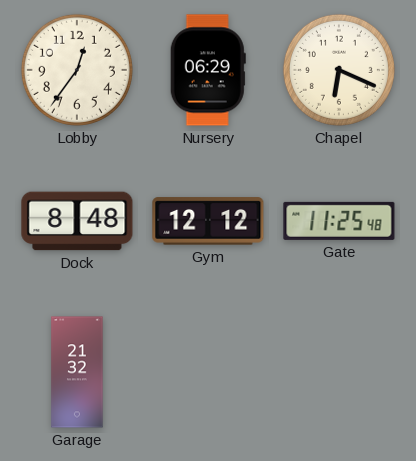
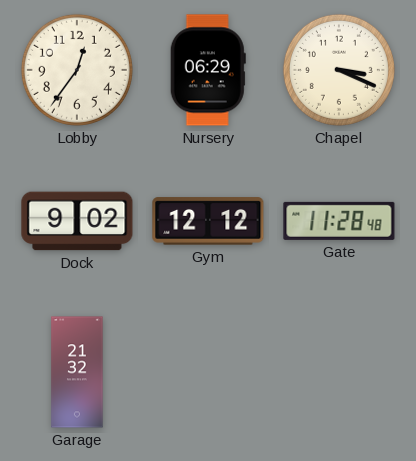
Chapel: 6:19 -> 3:19 (339, 70)
Dock: 8:48 -> 9:02 (77, 221)
Gate: 11:25 -> 11:28 (339, 221)
